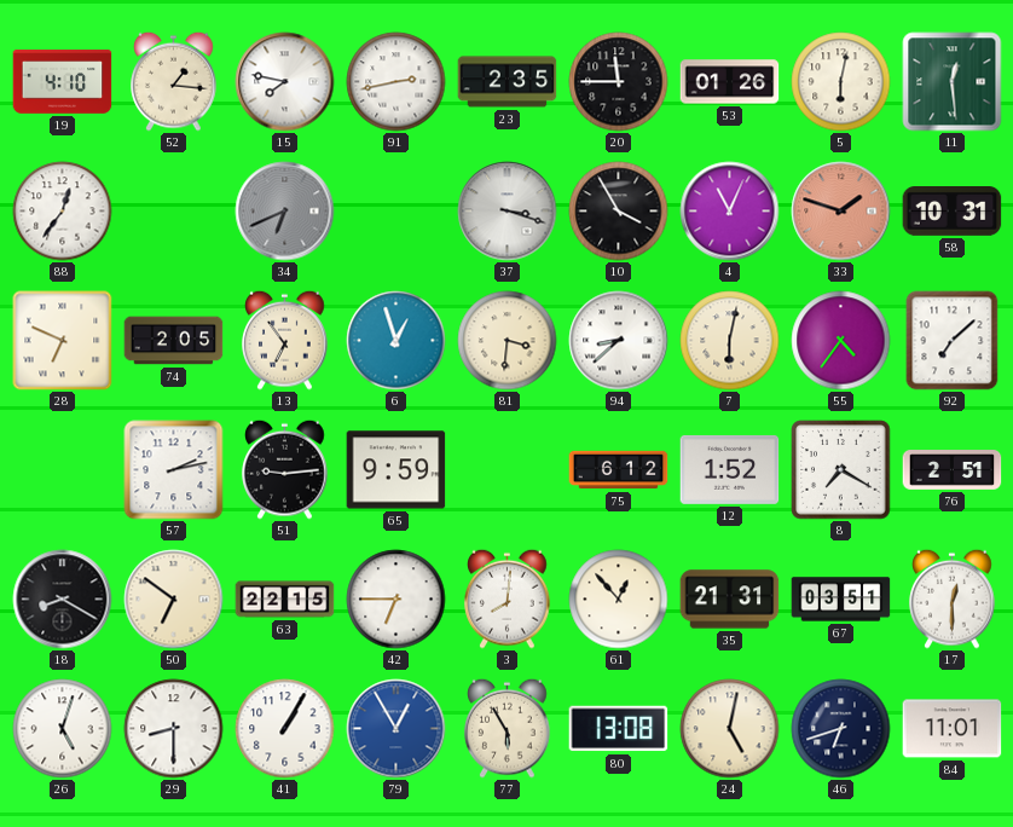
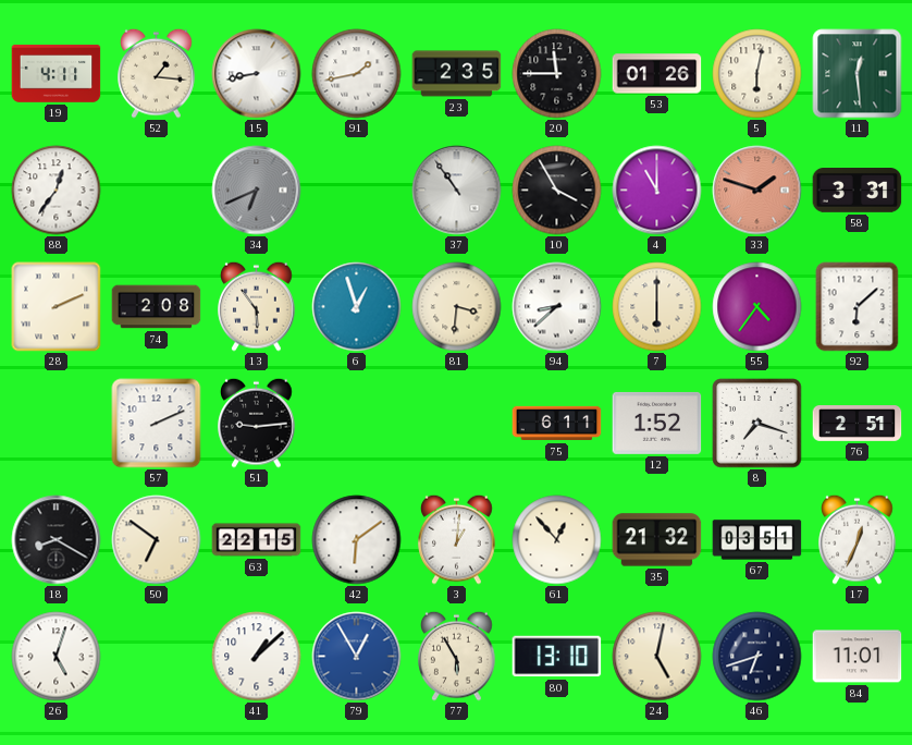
19: 4:10 -> 4:11 (57, 74)
15: 7:47 -> 8:43 (257, 74)
91: 2:43 -> 1:43 (357, 74)
37: 3:18 -> 10:54 (457, 191)
4: 11:04 -> 11:00 (657, 191)
58: 10:31 -> 3:31 (858, 191)
28: 6:49 -> 2:11 (57, 307)
74: 2:05 -> 2:08 (157, 307)
13: 6:54 -> 5:54 (257, 306)
7: 6:02 -> 6:00 (657, 307)
92: 7:08 -> 6:08 (858, 307)
57: 2:13 -> 2:11 (157, 424)
65: 9:59 -> none (396, 470)
75: 6:12 -> 6:11 (557, 424)
8: 7:20 -> 7:18 (757, 424)
42: 6:45 -> 6:09 (357, 540)
3: 8:01 -> 1:01 (457, 539)
35: 21:31 -> 21:32 (657, 540)
17: 12:30 -> 12:34 (858, 539)
29: 8:30 -> none (174, 729)
41: 1:05 -> 1:08 (257, 657)
80: 13:08 -> 13:10 (557, 657)
